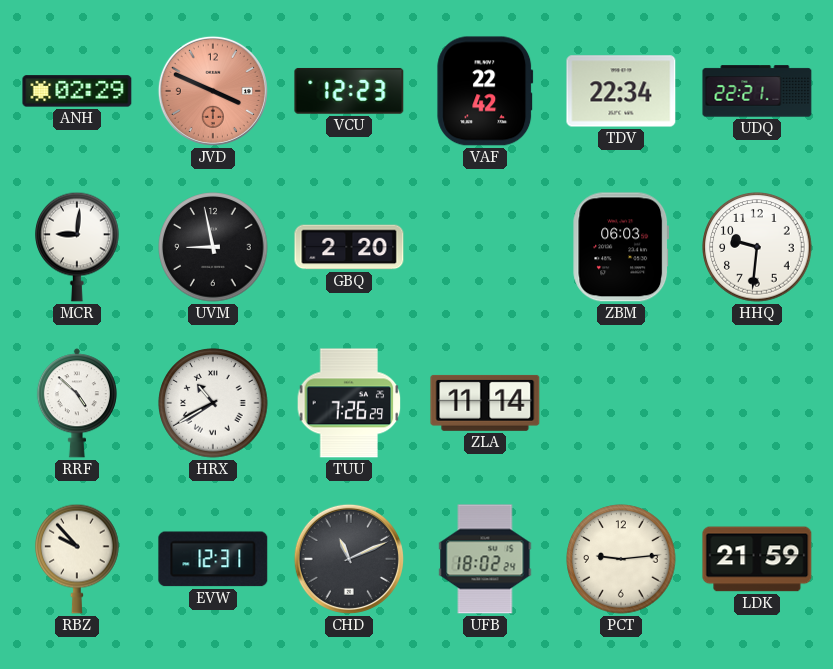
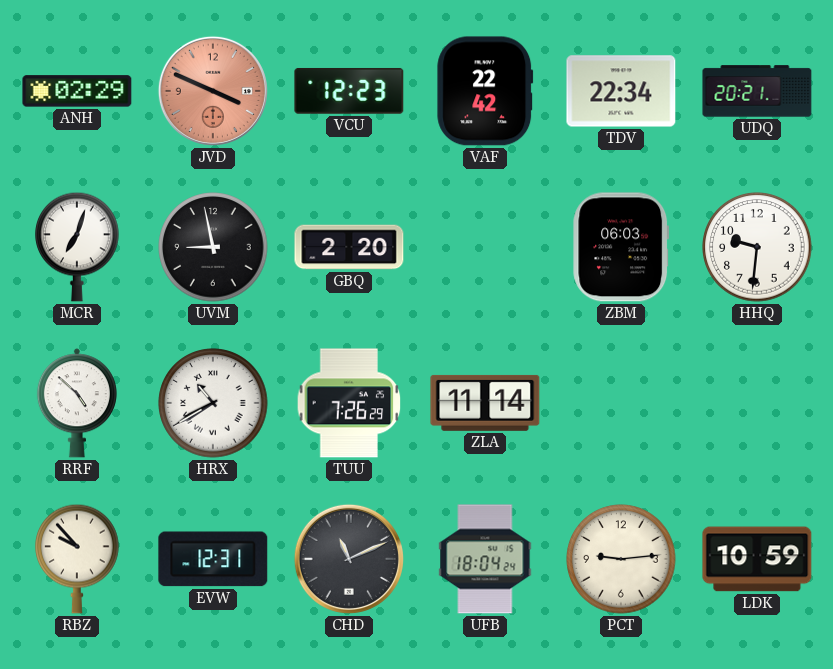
UDQ: 22:21 -> 20:21 (757, 91)
MCR: 9:01 -> 7:03 (77, 247)
UFB: 18:02 -> 18:04 (485, 559)
LDK: 21:59 -> 10:59 (757, 559)
